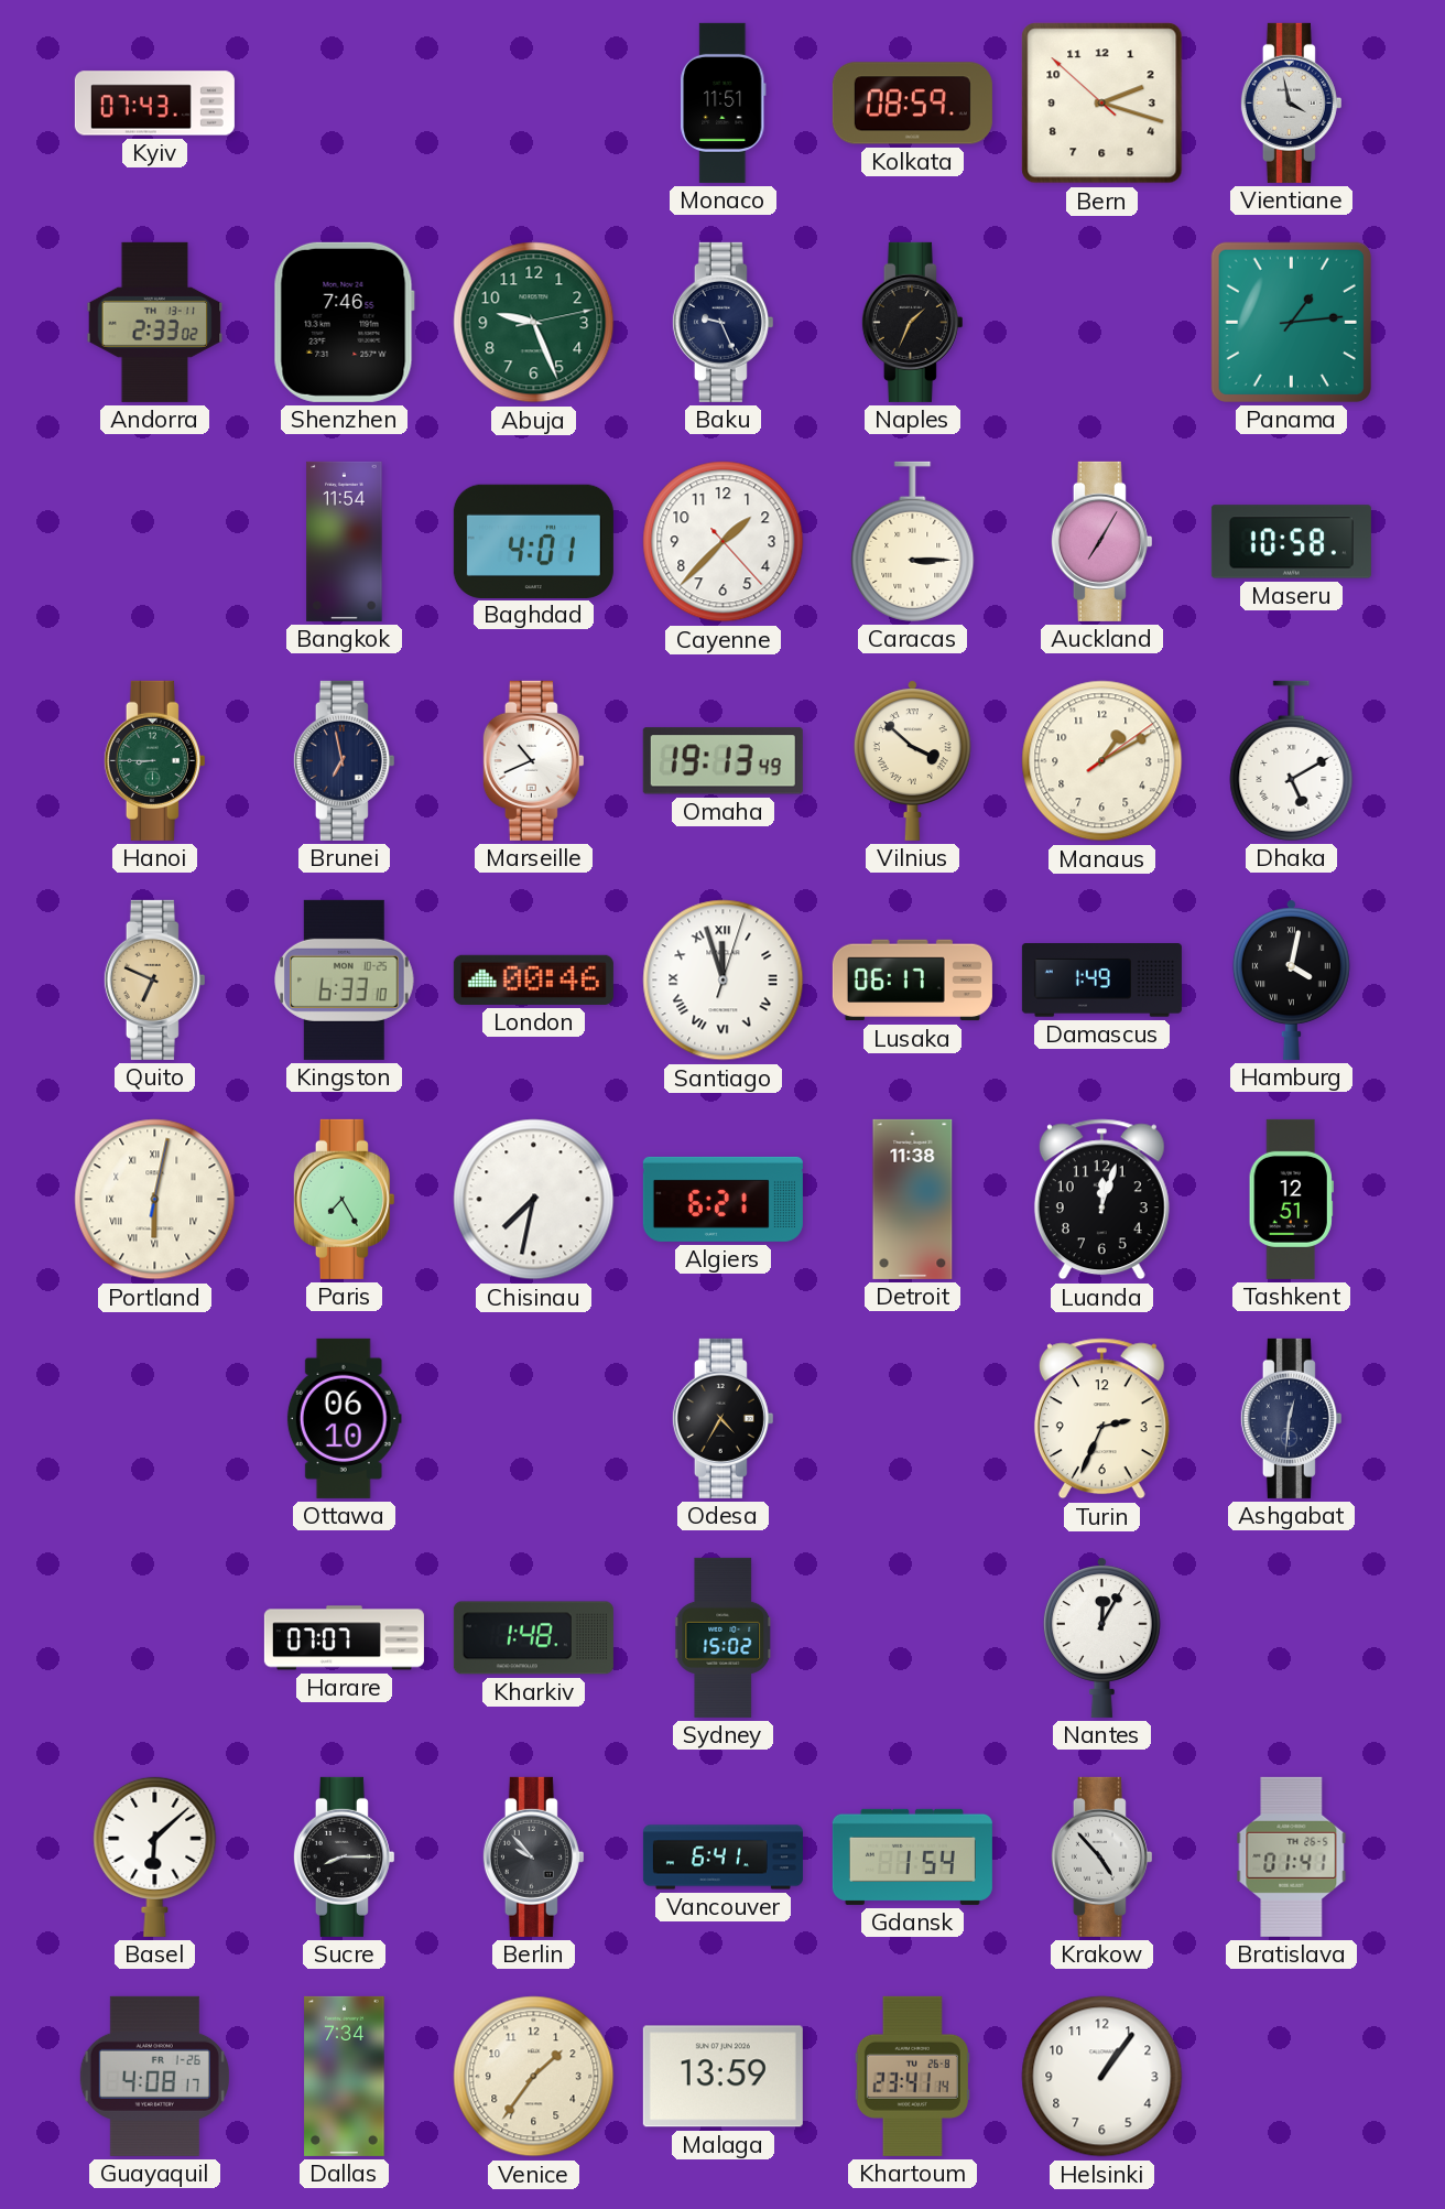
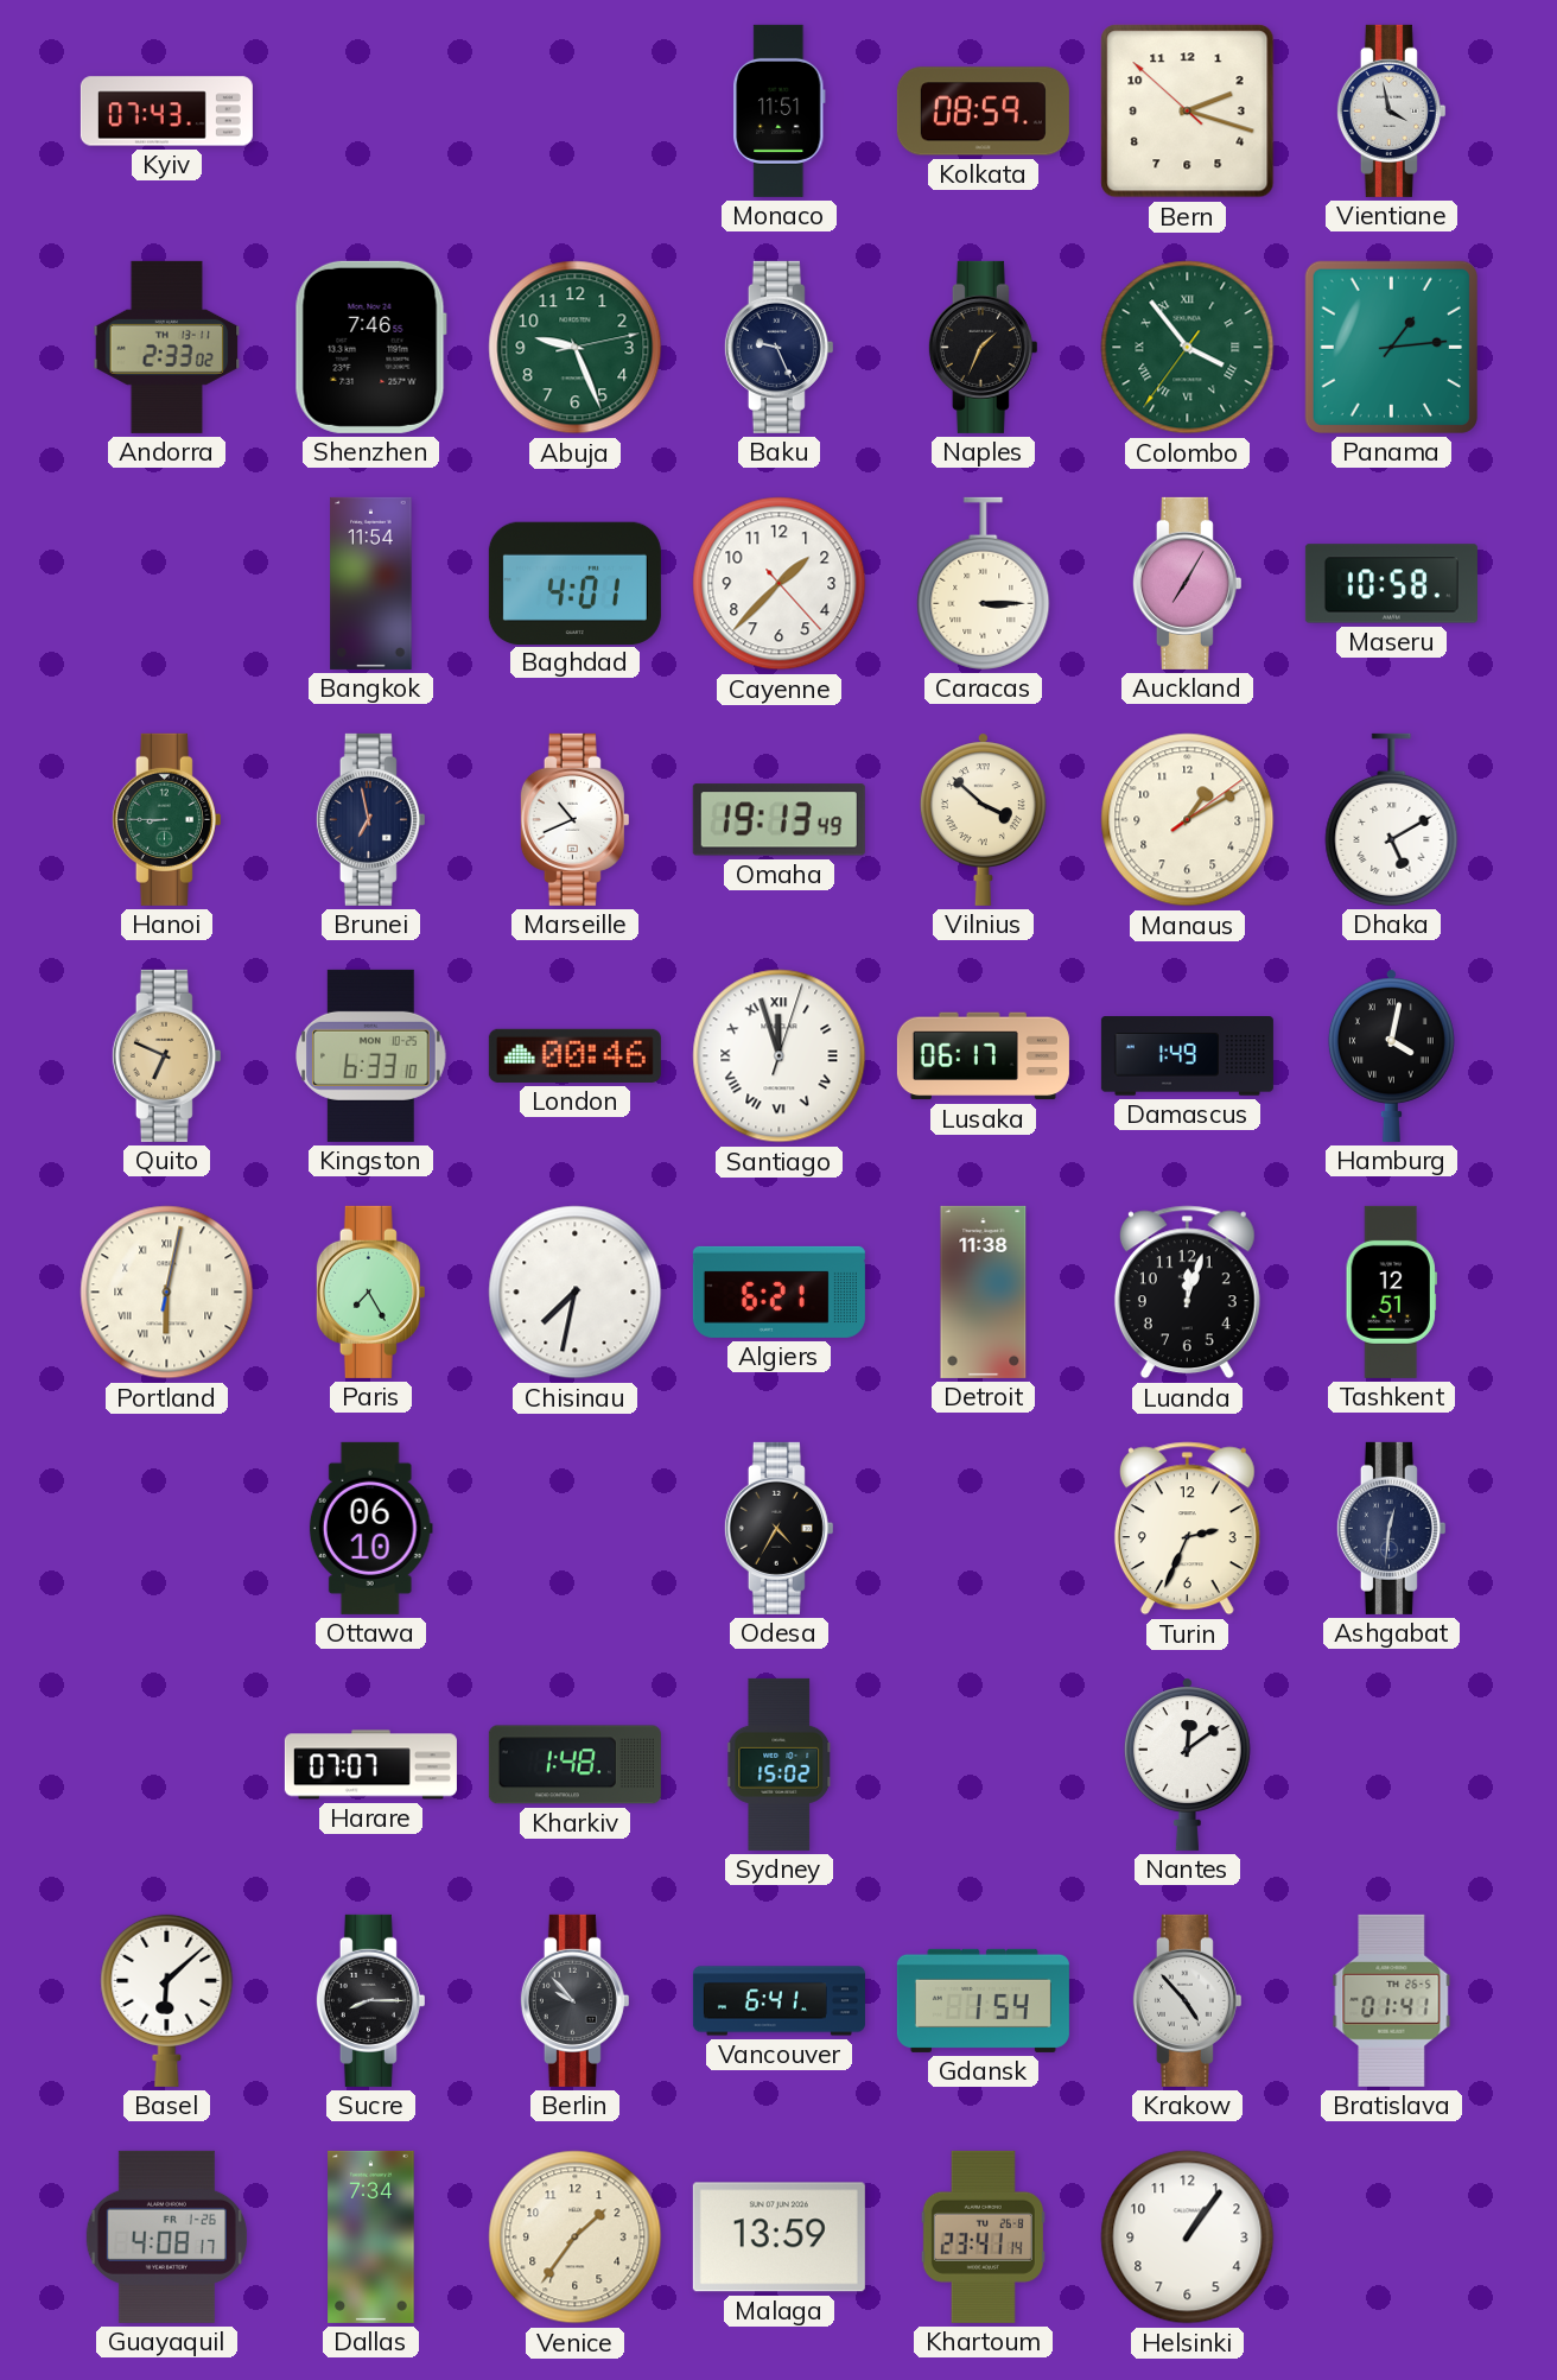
Colombo: none -> 3:53 (1188, 348)
Nantes: 12:05 -> 12:09 (1187, 1764)
